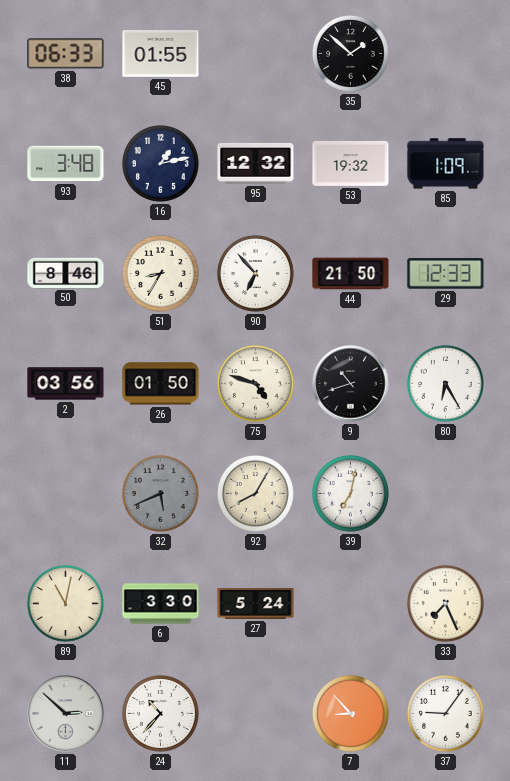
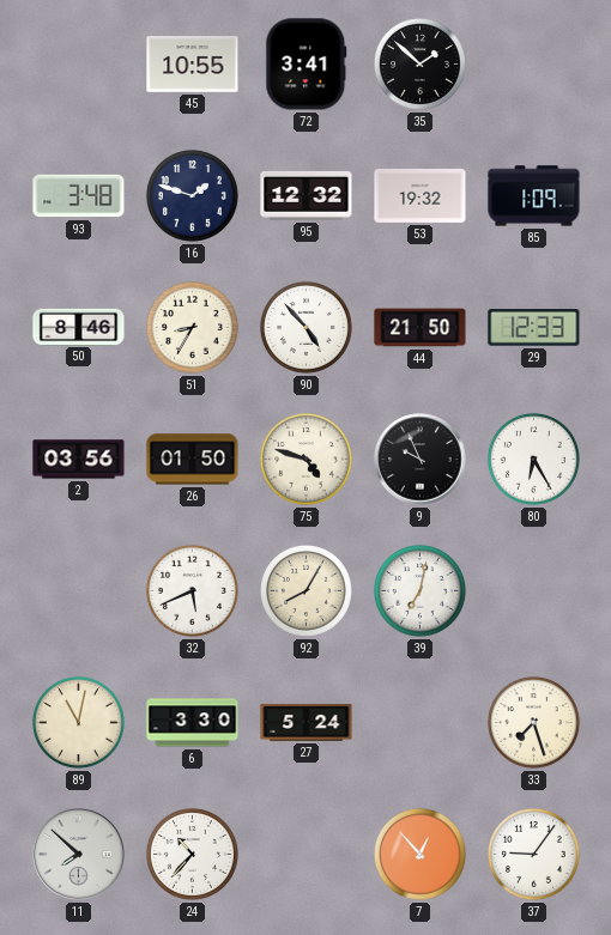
38: 06:33 -> none (66, 54)
45: 01:55 -> 10:55 (193, 65)
72: none -> 3:41 (307, 65)
16: 1:13 -> 1:48 (192, 195)
90: 6:53 -> 4:53 (305, 327)
9: 10:42 -> 9:56 (421, 460)
32 dial: grey -> white (192, 590)
33: 7:26 -> 7:27 (533, 722)
11: 2:52 -> 7:52 (79, 855)
7: 8:53 -> 12:53 (419, 854)
